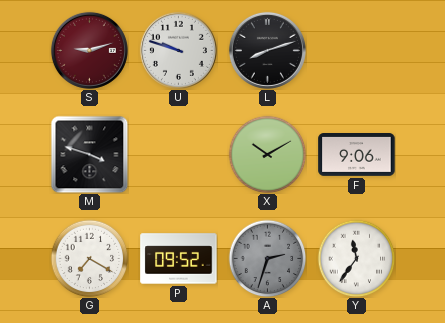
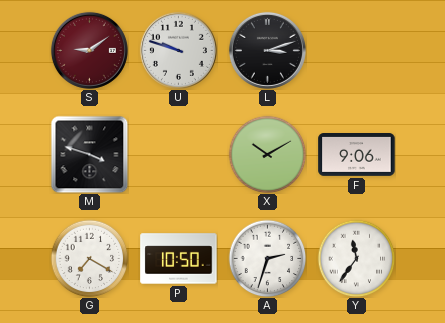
S: 9:12 -> 9:09 (89, 50)
L: 8:12 -> 3:12 (267, 50)
P: 09:52 -> 10:50 (179, 259)
A dial: grey -> white (267, 258)
